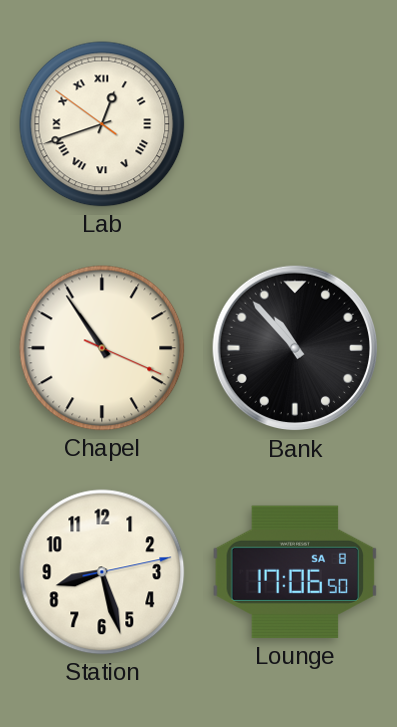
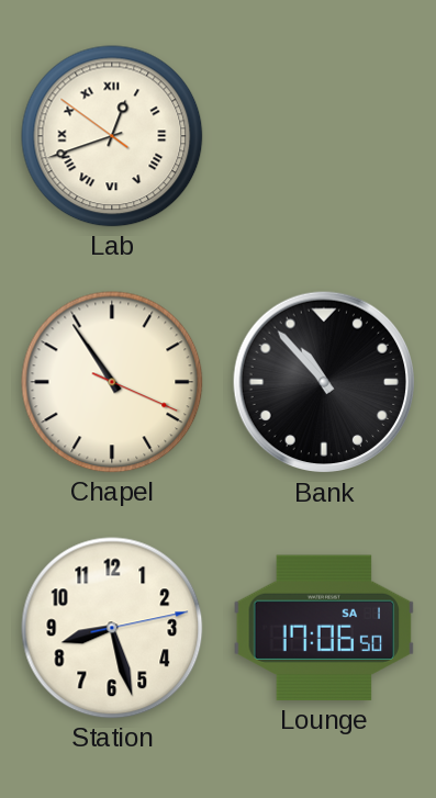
Lounge date: SA 8 -> SA 1 (324, 628)
